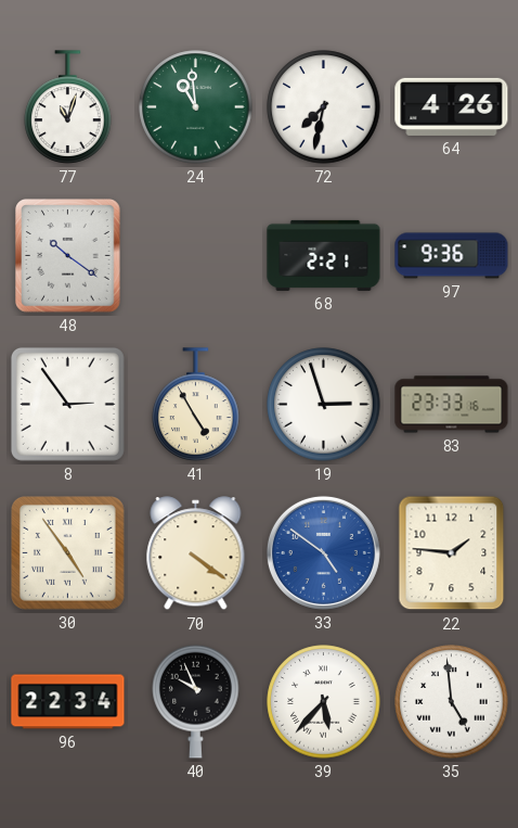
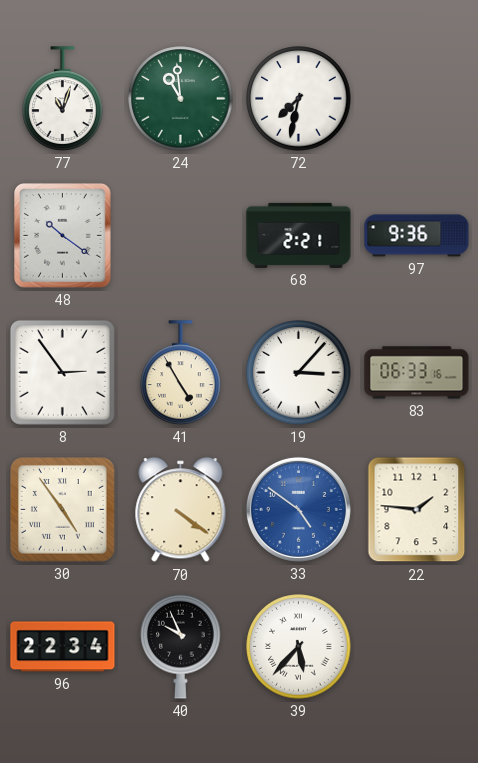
64: 4:26 -> none (452, 106)
19: 2:57 -> 3:07 (299, 373)
83: 23:33 -> 06:33 (417, 373)
35: 4:59 -> none (452, 702)
